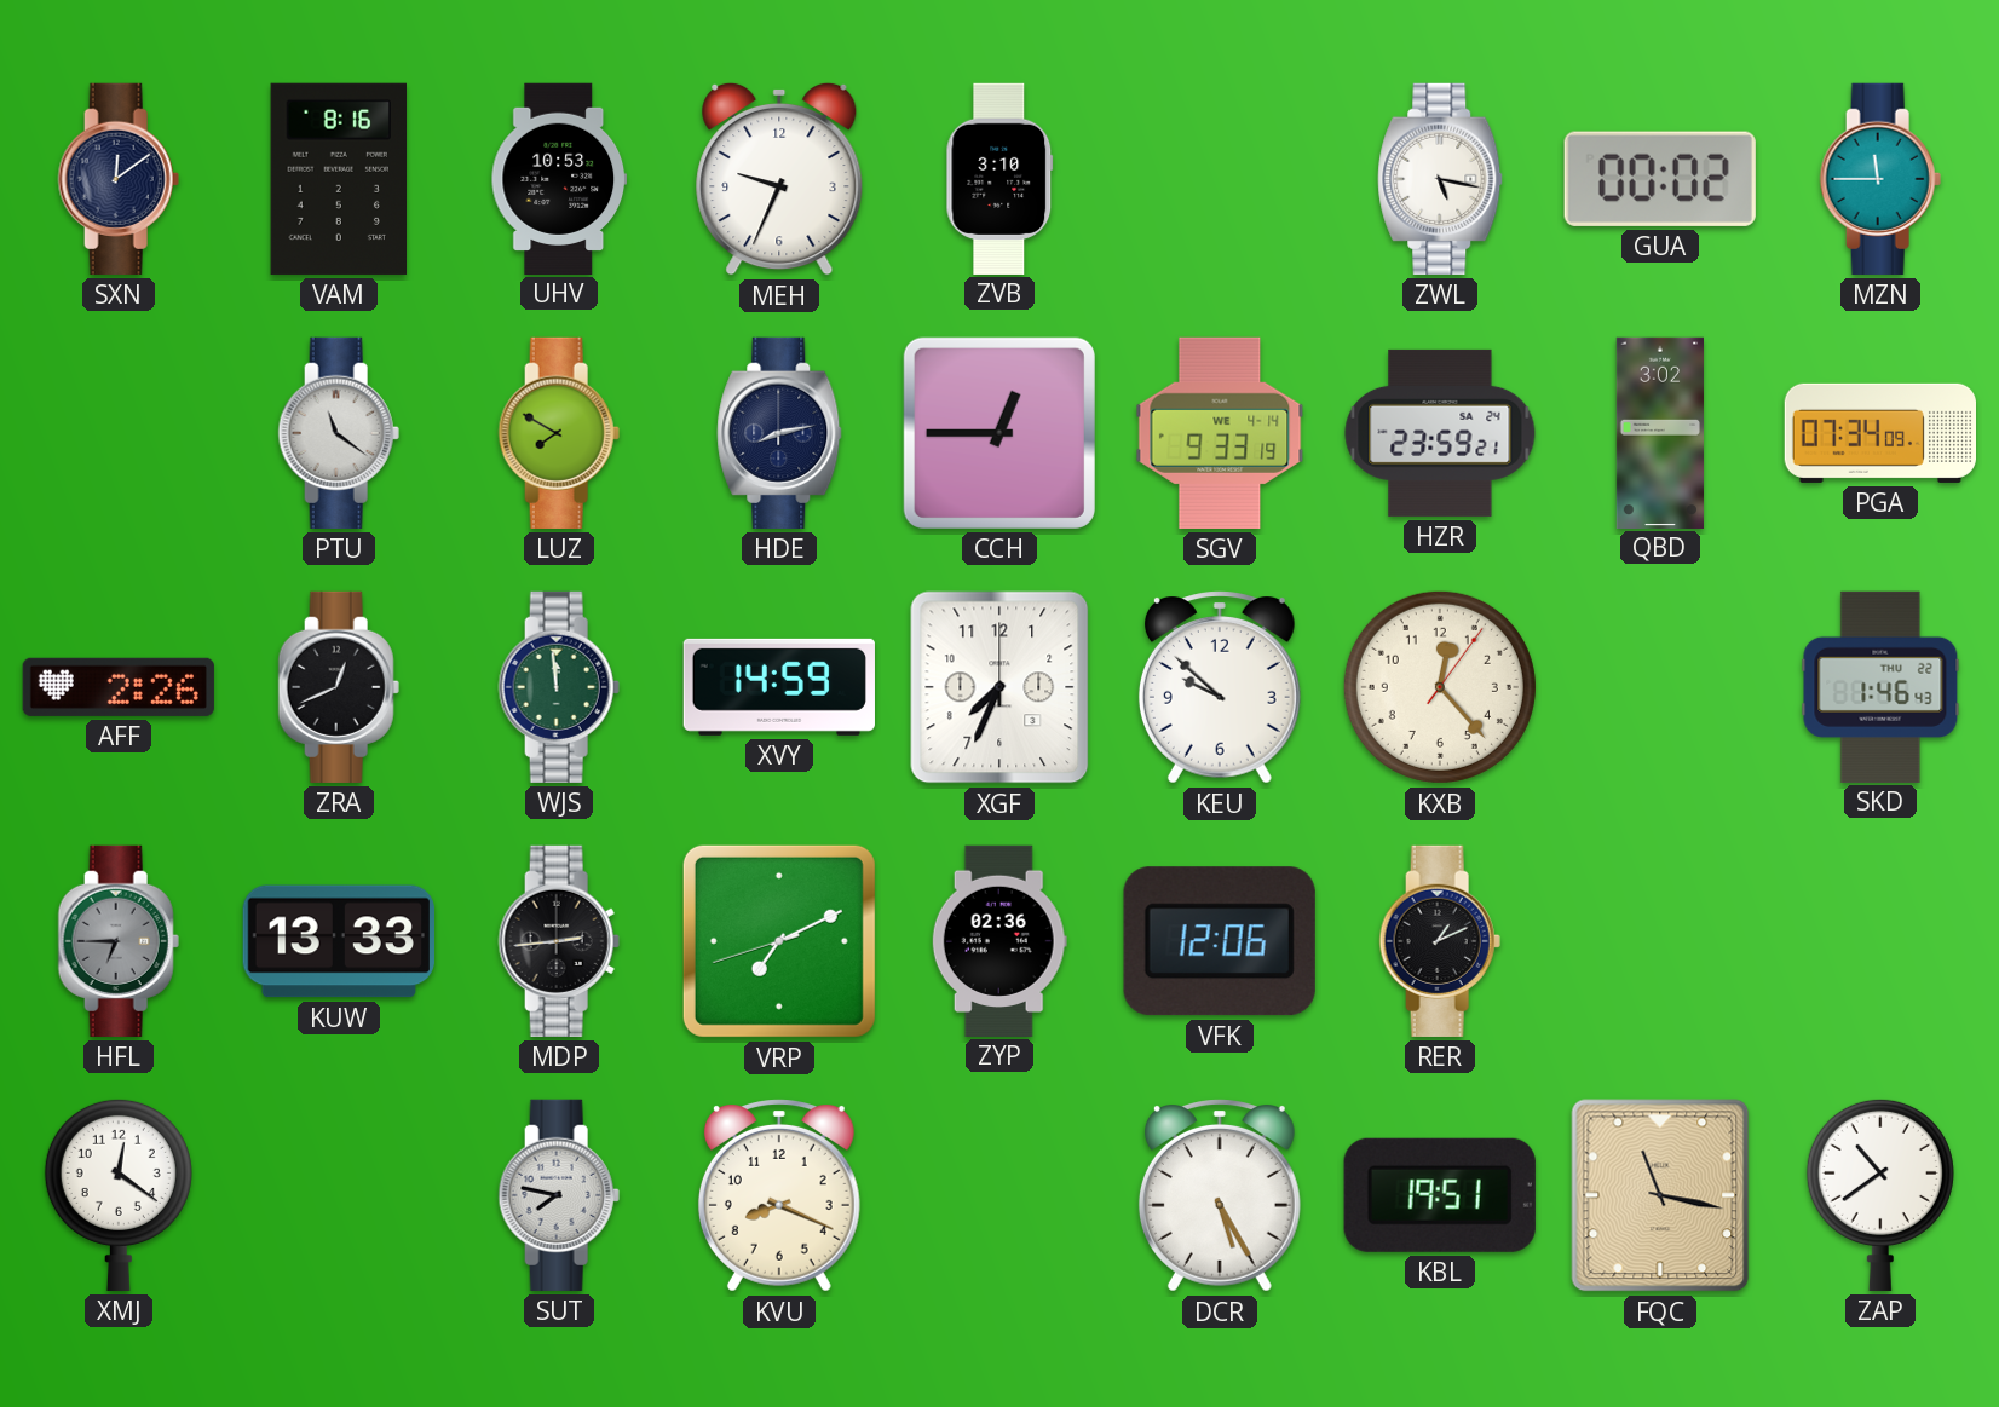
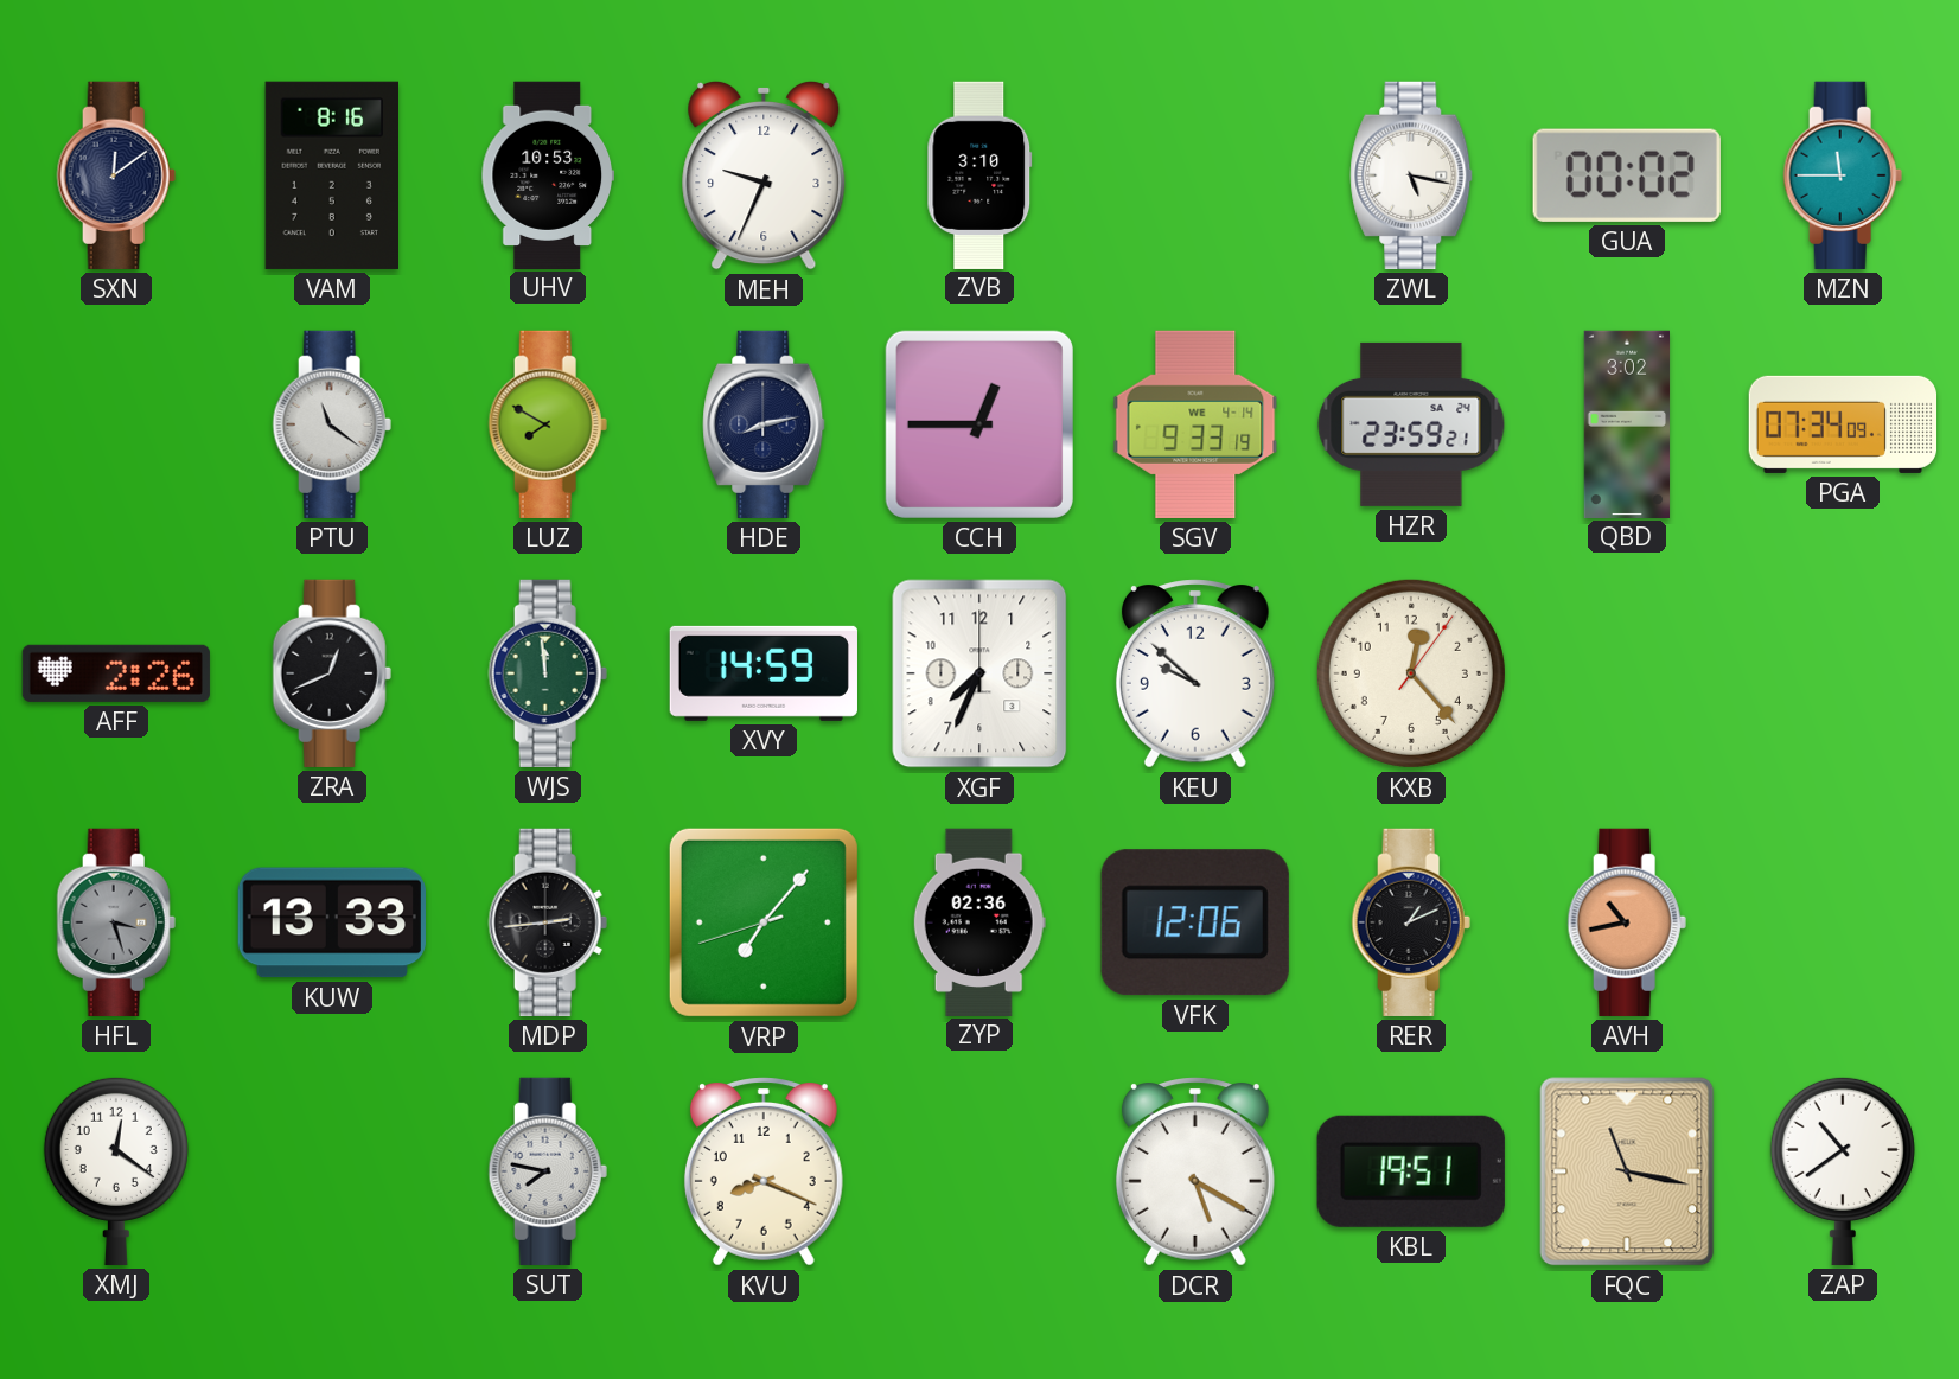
SKD: 1:46 -> none (1880, 686)
HFL: 6:45 -> 3:27 (116, 922)
VRP: 7:10 -> 7:06 (764, 922)
AVH: none -> 10:43 (1627, 922)
DCR: 5:25 -> 5:20 (1195, 1171)
